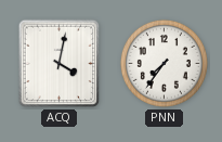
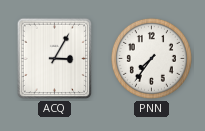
ACQ: 4:02 -> 3:05 (55, 59)
